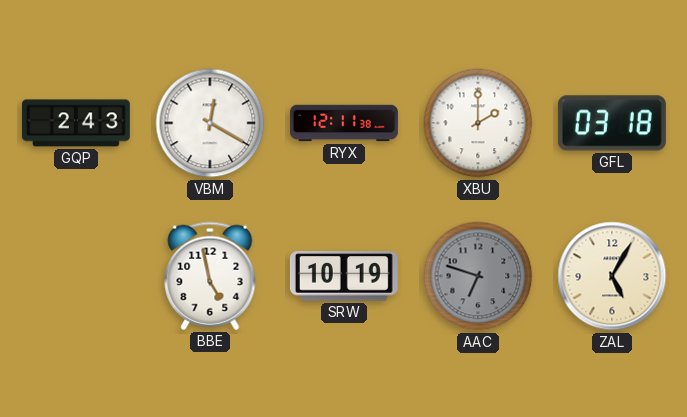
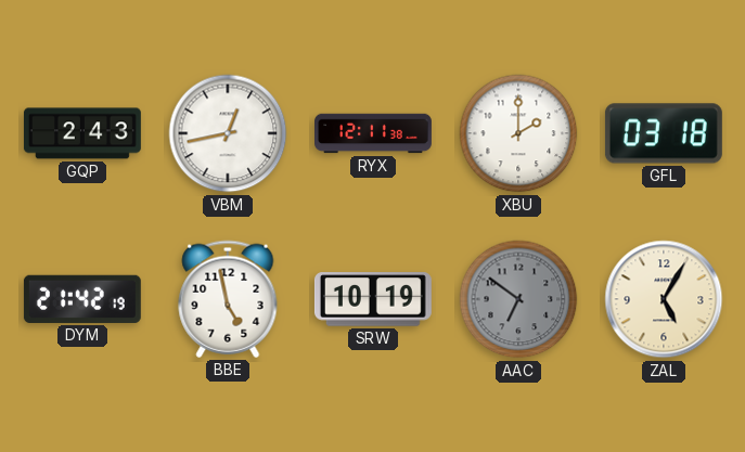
VBM: 12:20 -> 12:43 (228, 133)
DYM: none -> 21:42 (82, 299)
AAC: 6:48 -> 6:51 (518, 299)
